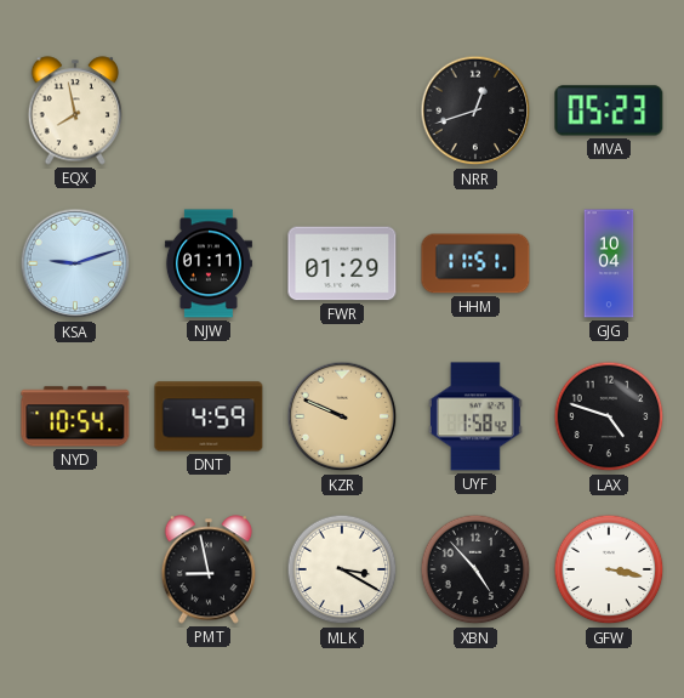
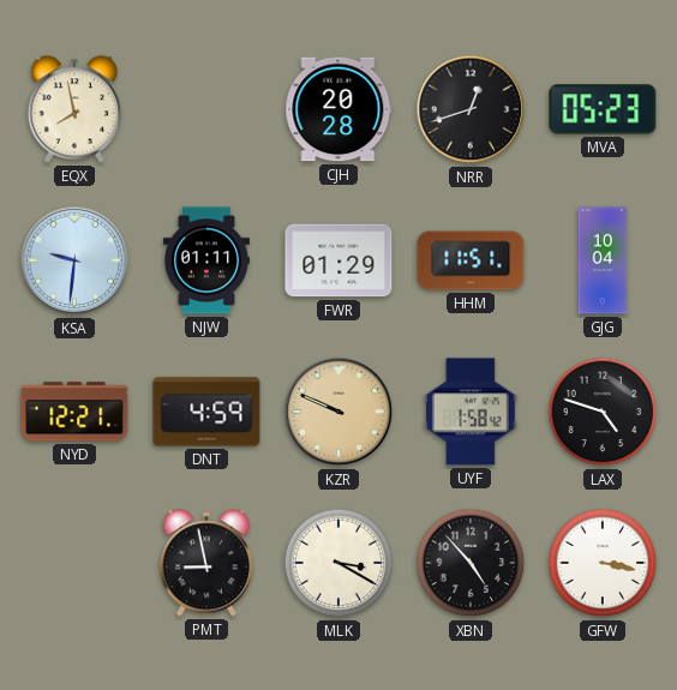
CJH: none -> 20:28 (338, 109)
KSA: 9:12 -> 9:31 (74, 260)
NYD: 10:54 -> 12:21 (74, 412)
